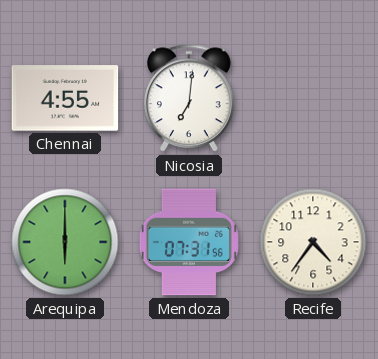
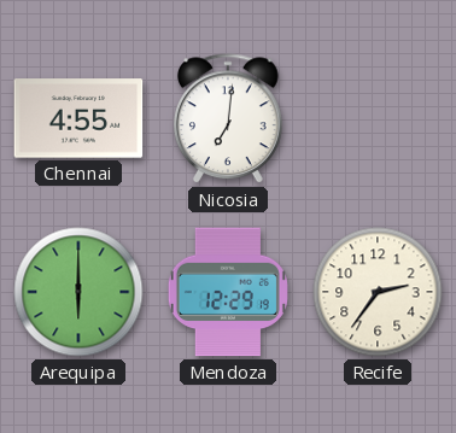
Mendoza: 07:31 -> 12:29 (228, 292)
Recife: 4:36 -> 2:36 (378, 292)
